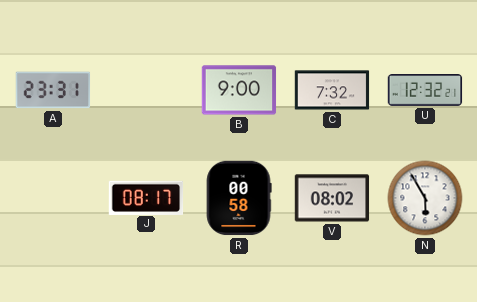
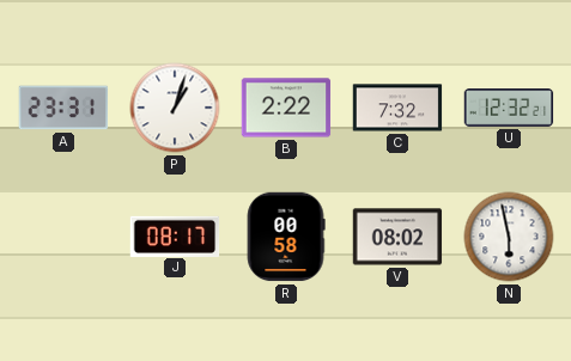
P: none -> 1:03 (175, 108)
B: 9:00 -> 2:22 (286, 108)
N: 5:55 -> 5:58 (509, 237)
